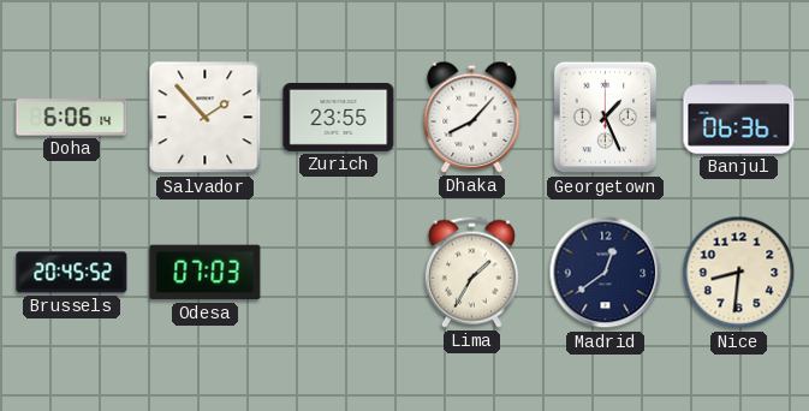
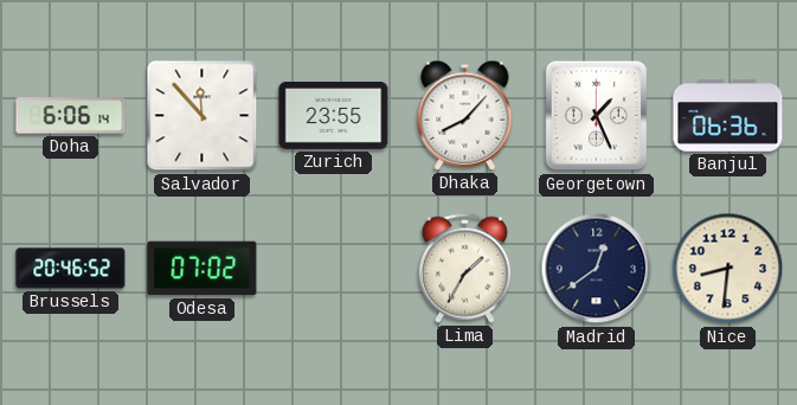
Salvador: 1:53 -> 11:53 (203, 116)
Brussels: 20:45 -> 20:46 (71, 269)
Odesa: 07:03 -> 07:02 (203, 269)
